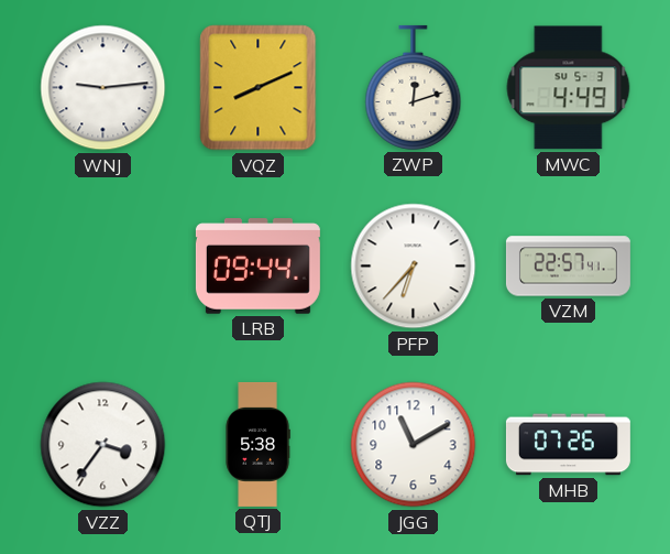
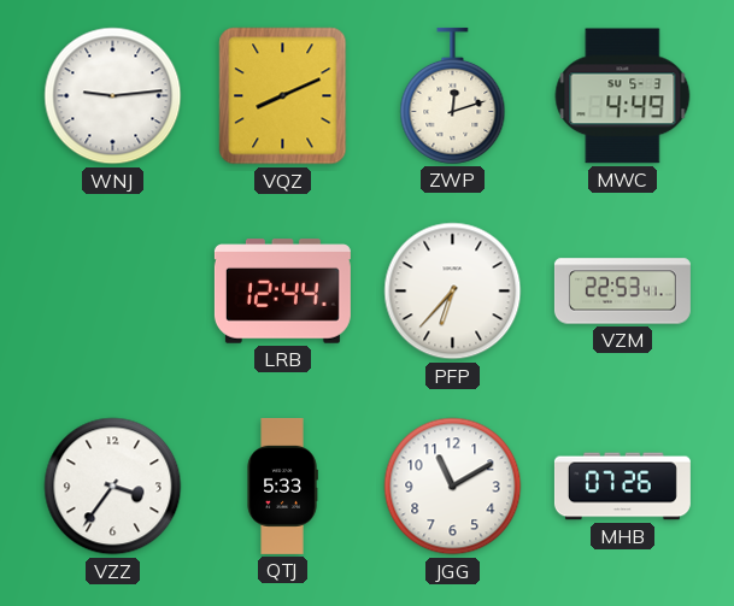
LRB: 09:44 -> 12:44 (282, 292)
VZM: 22:57 -> 22:53 (622, 292)
QTJ: 5:38 -> 5:33 (282, 486)
